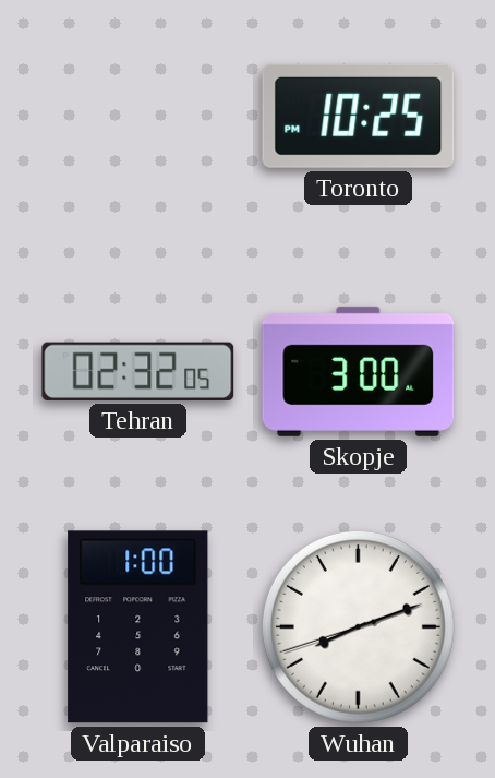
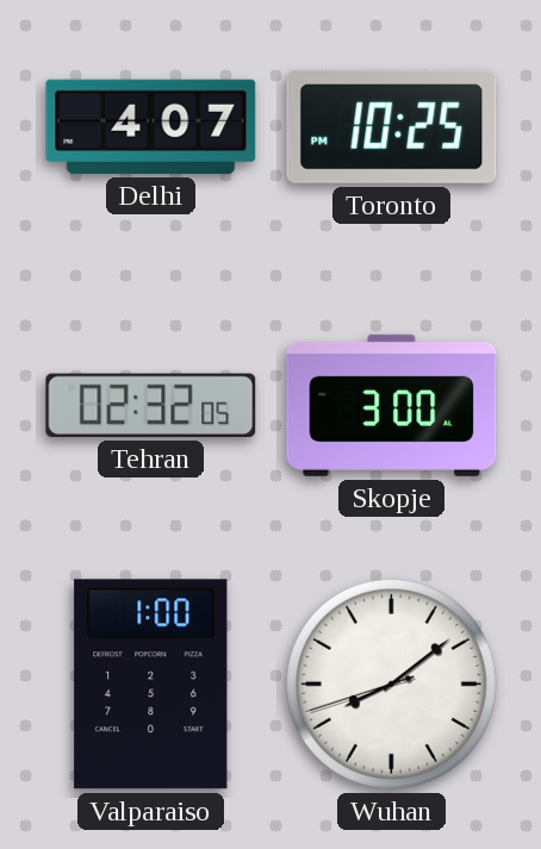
Delhi: none -> 4:07 (151, 126)
Wuhan: 8:11 -> 8:08 (391, 683)
